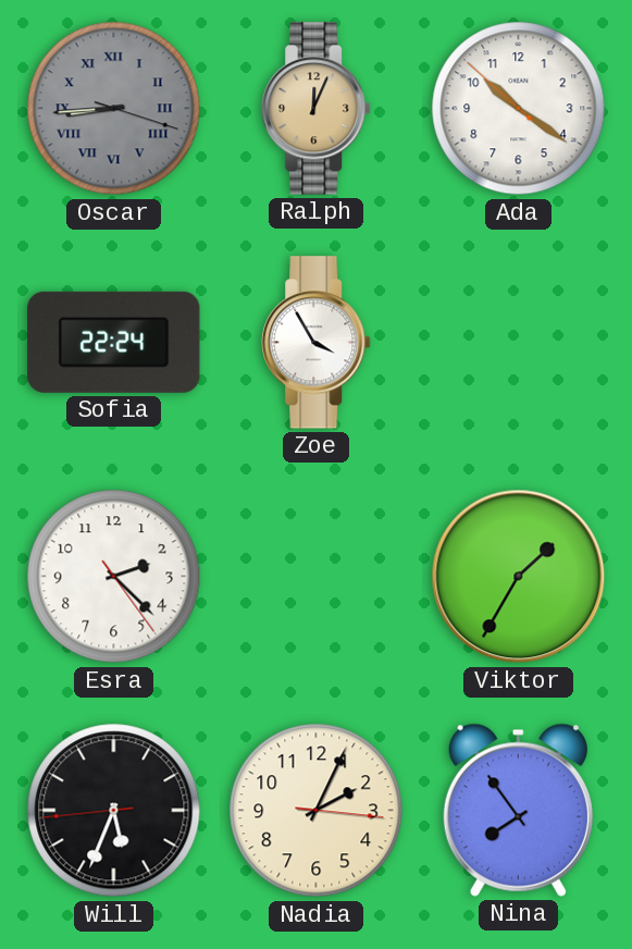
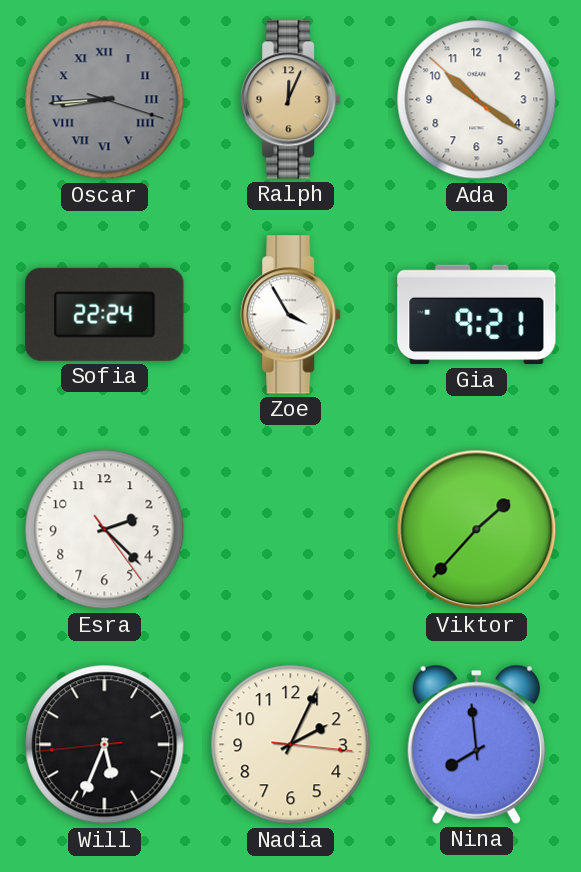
Gia: none -> 9:21 (477, 315)
Viktor: 1:35 -> 1:37 (477, 530)
Nina: 7:54 -> 7:59 (476, 744)
